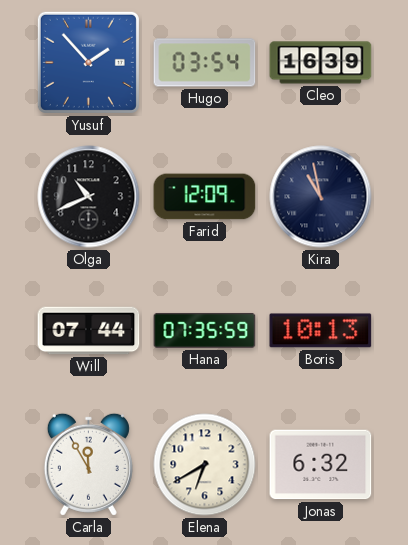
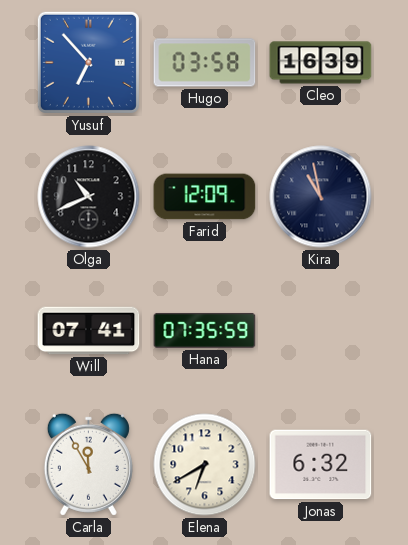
Yusuf: 1:53 -> 6:53 (88, 62)
Hugo: 03:54 -> 03:58 (205, 63)
Will: 07:44 -> 07:41 (89, 331)
Boris: 10:13 -> none (321, 331)
